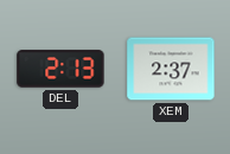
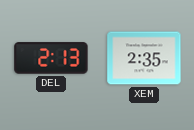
XEM: 2:37 -> 2:35 (144, 58)
